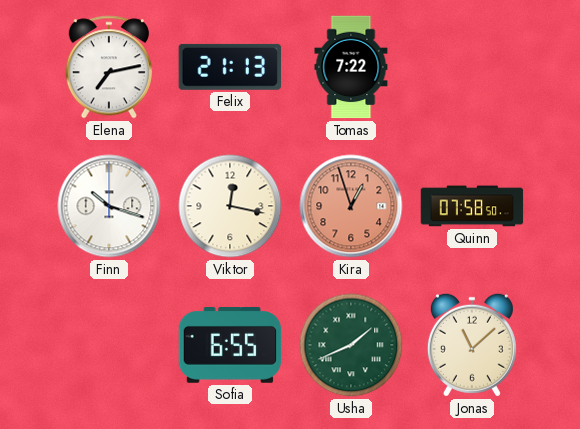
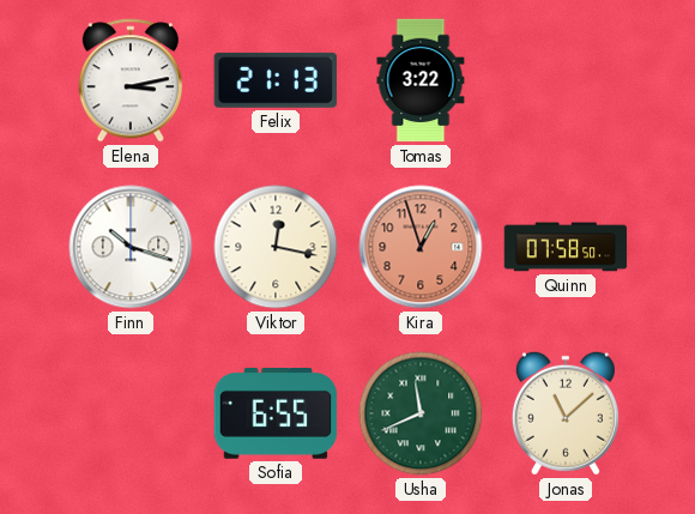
Elena: 7:13 -> 3:13 (131, 80)
Tomas: 7:22 -> 3:22 (421, 80)
Usha: 1:41 -> 11:41 (421, 413)
